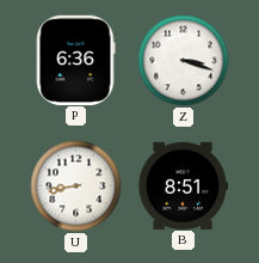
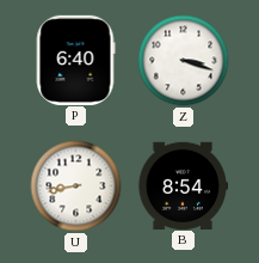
P: 6:36 -> 6:40 (75, 60)
B: 8:51 -> 8:54 (181, 185)
